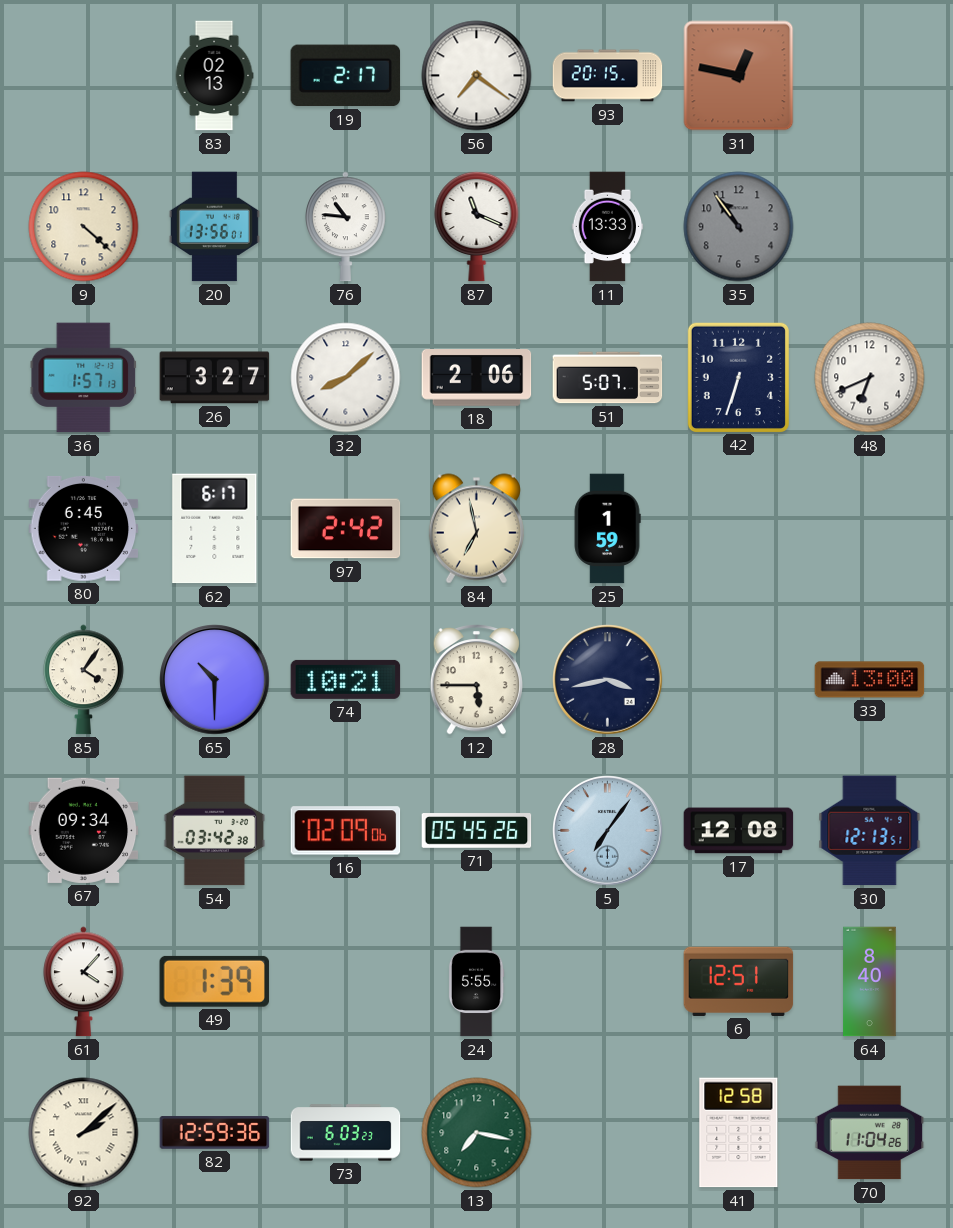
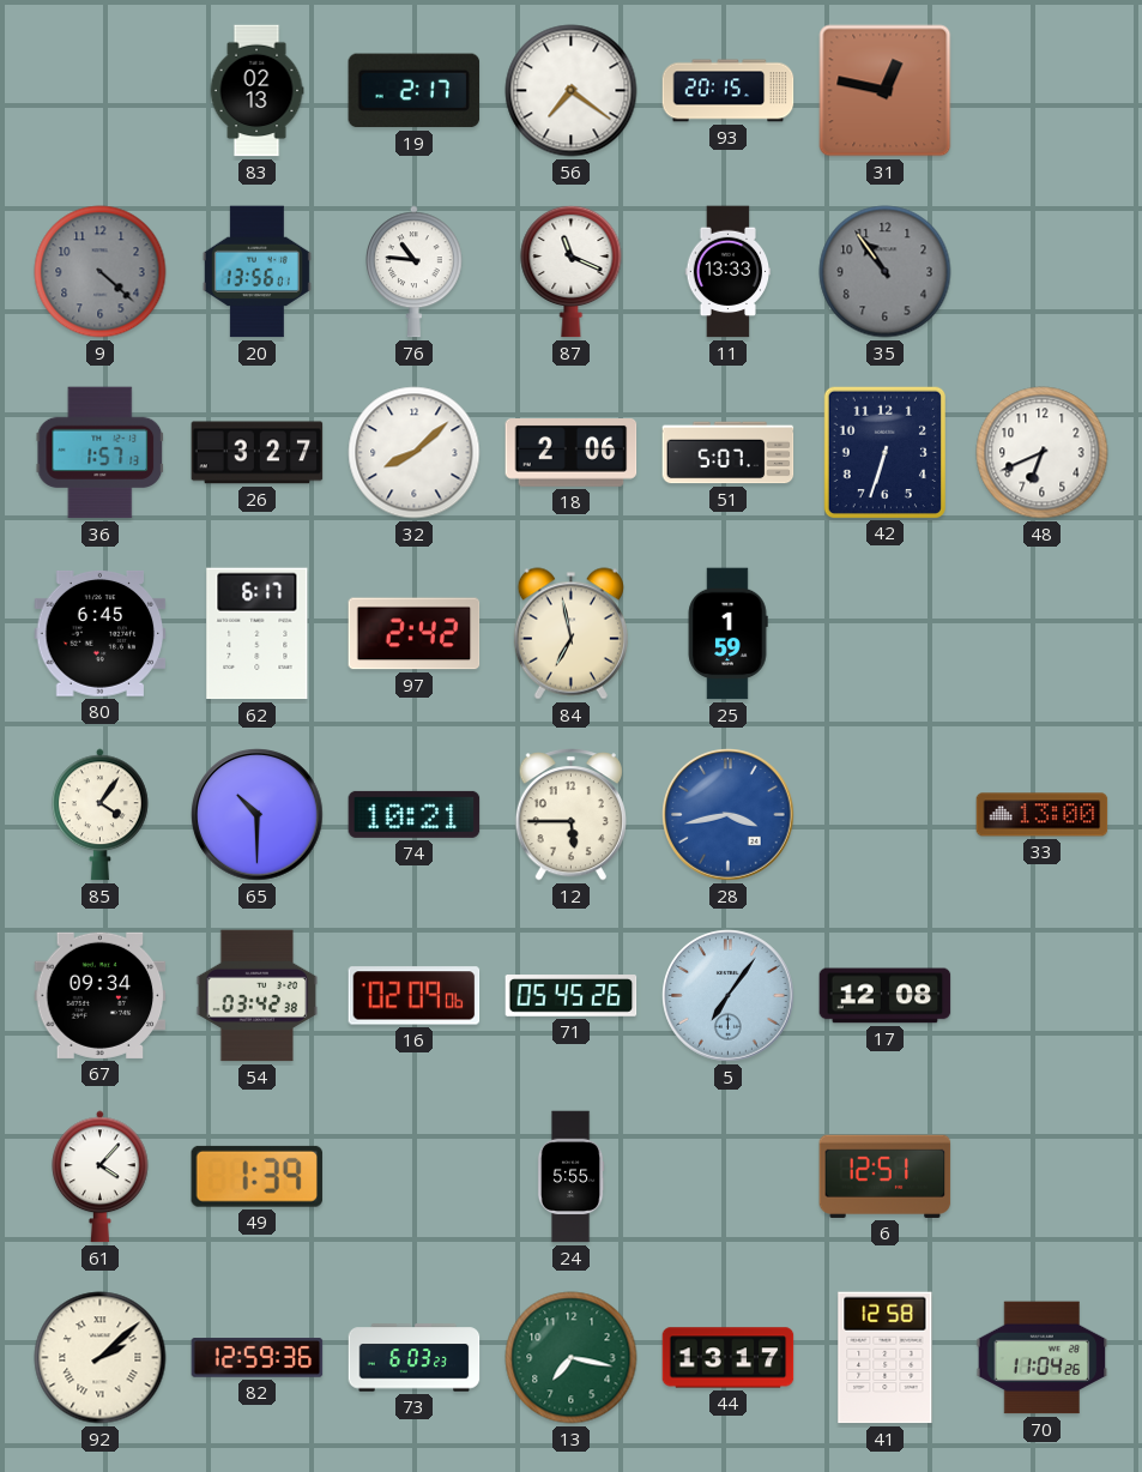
9 dial: cream -> grey (101, 272)
28 dial: navy -> blue (729, 815)
30: 12:13 -> none (870, 831)
64: 8:40 -> none (870, 982)
44: none -> 13:17 (729, 1358)
